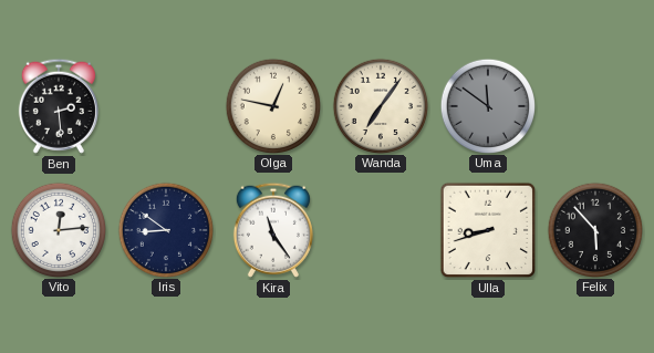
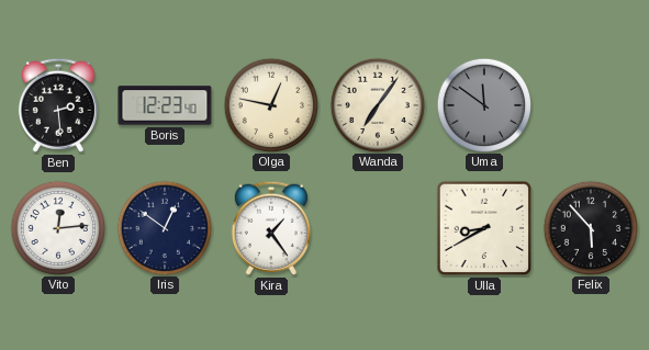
Boris: none -> 12:23 (165, 105)
Iris: 8:51 -> 12:51 (164, 227)
Kira: 11:24 -> 1:24 (271, 228)
Ulla: 8:42 -> 8:40 (484, 228)
